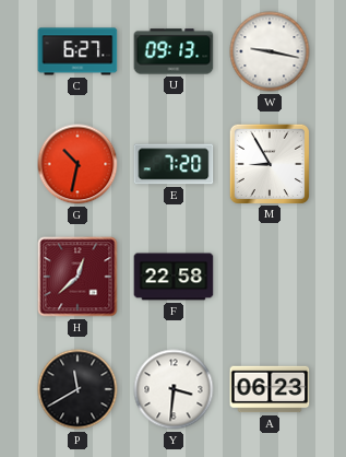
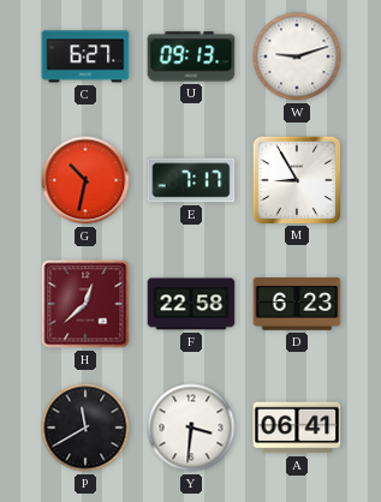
W: 9:17 -> 9:12 (297, 56)
E: 7:20 -> 7:17 (191, 180)
D: none -> 6:23 (297, 304)
A: 06:23 -> 06:41 (297, 428)
